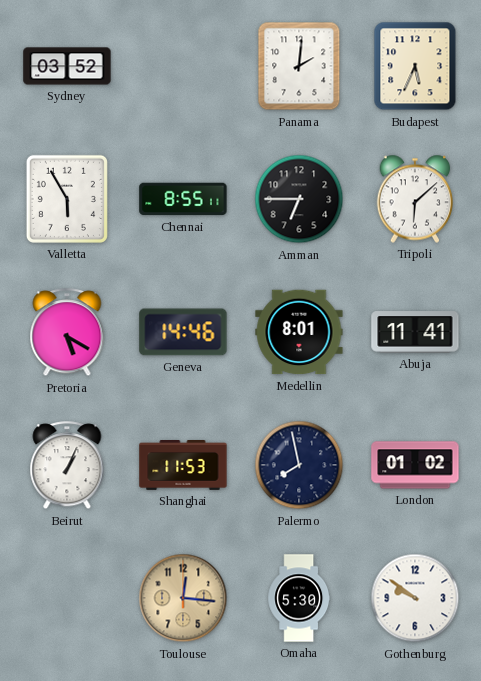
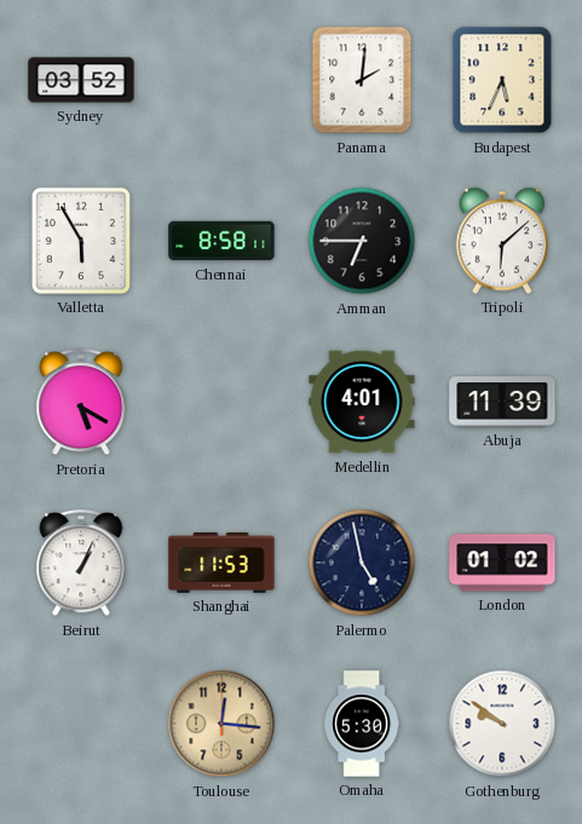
Chennai: 8:55 -> 8:58 (221, 241)
Geneva: 14:46 -> none (183, 332)
Medellin: 8:01 -> 4:01 (362, 402)
Abuja: 11:41 -> 11:39 (502, 402)
Palermo: 7:58 -> 4:58 (362, 563)
